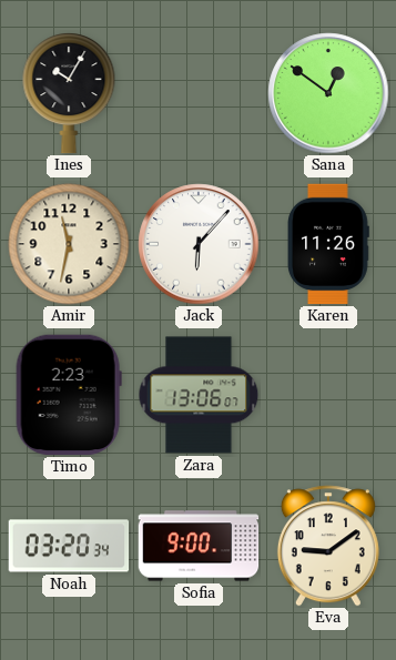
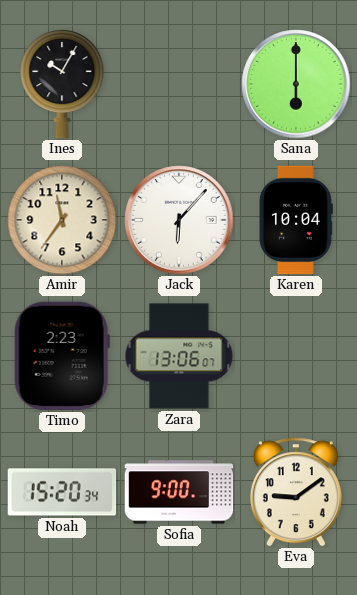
Sana: 12:51 -> 6:00 (296, 84)
Amir: 11:32 -> 11:36 (62, 220)
Karen: 11:26 -> 10:04 (297, 220)
Noah: 03:20 -> 15:20 (62, 492)
